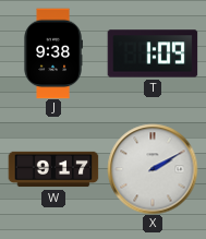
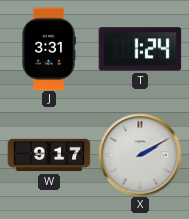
J: 9:38 -> 3:31 (49, 49)
T: 1:09 -> 1:24 (140, 49)
